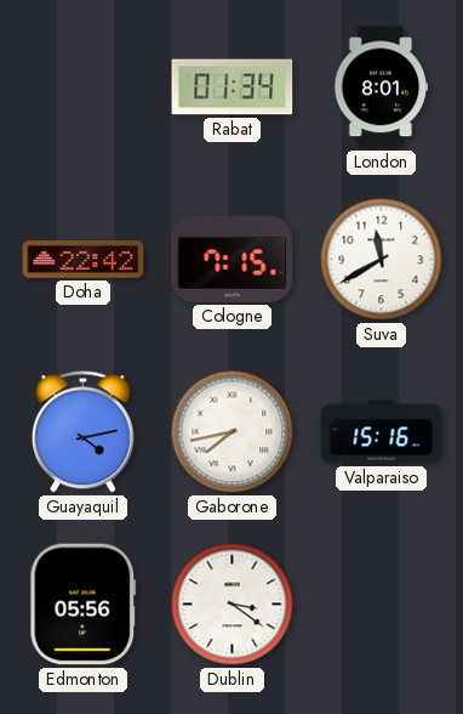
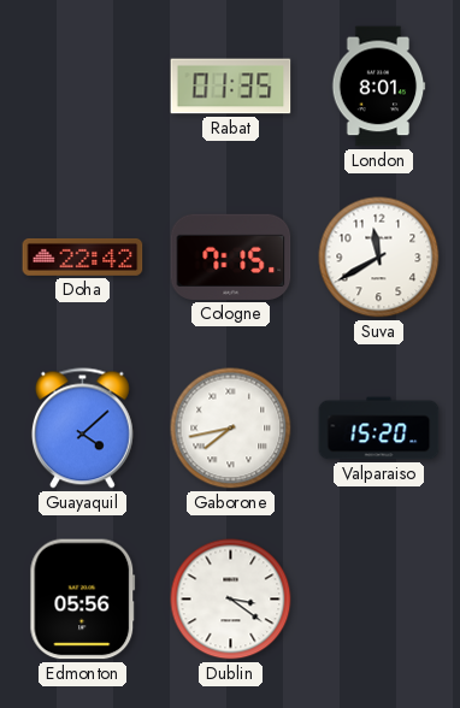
Rabat: 01:34 -> 01:35 (231, 87)
Guayaquil: 4:13 -> 4:08 (82, 429)
Valparaiso: 15:16 -> 15:20 (379, 429)
